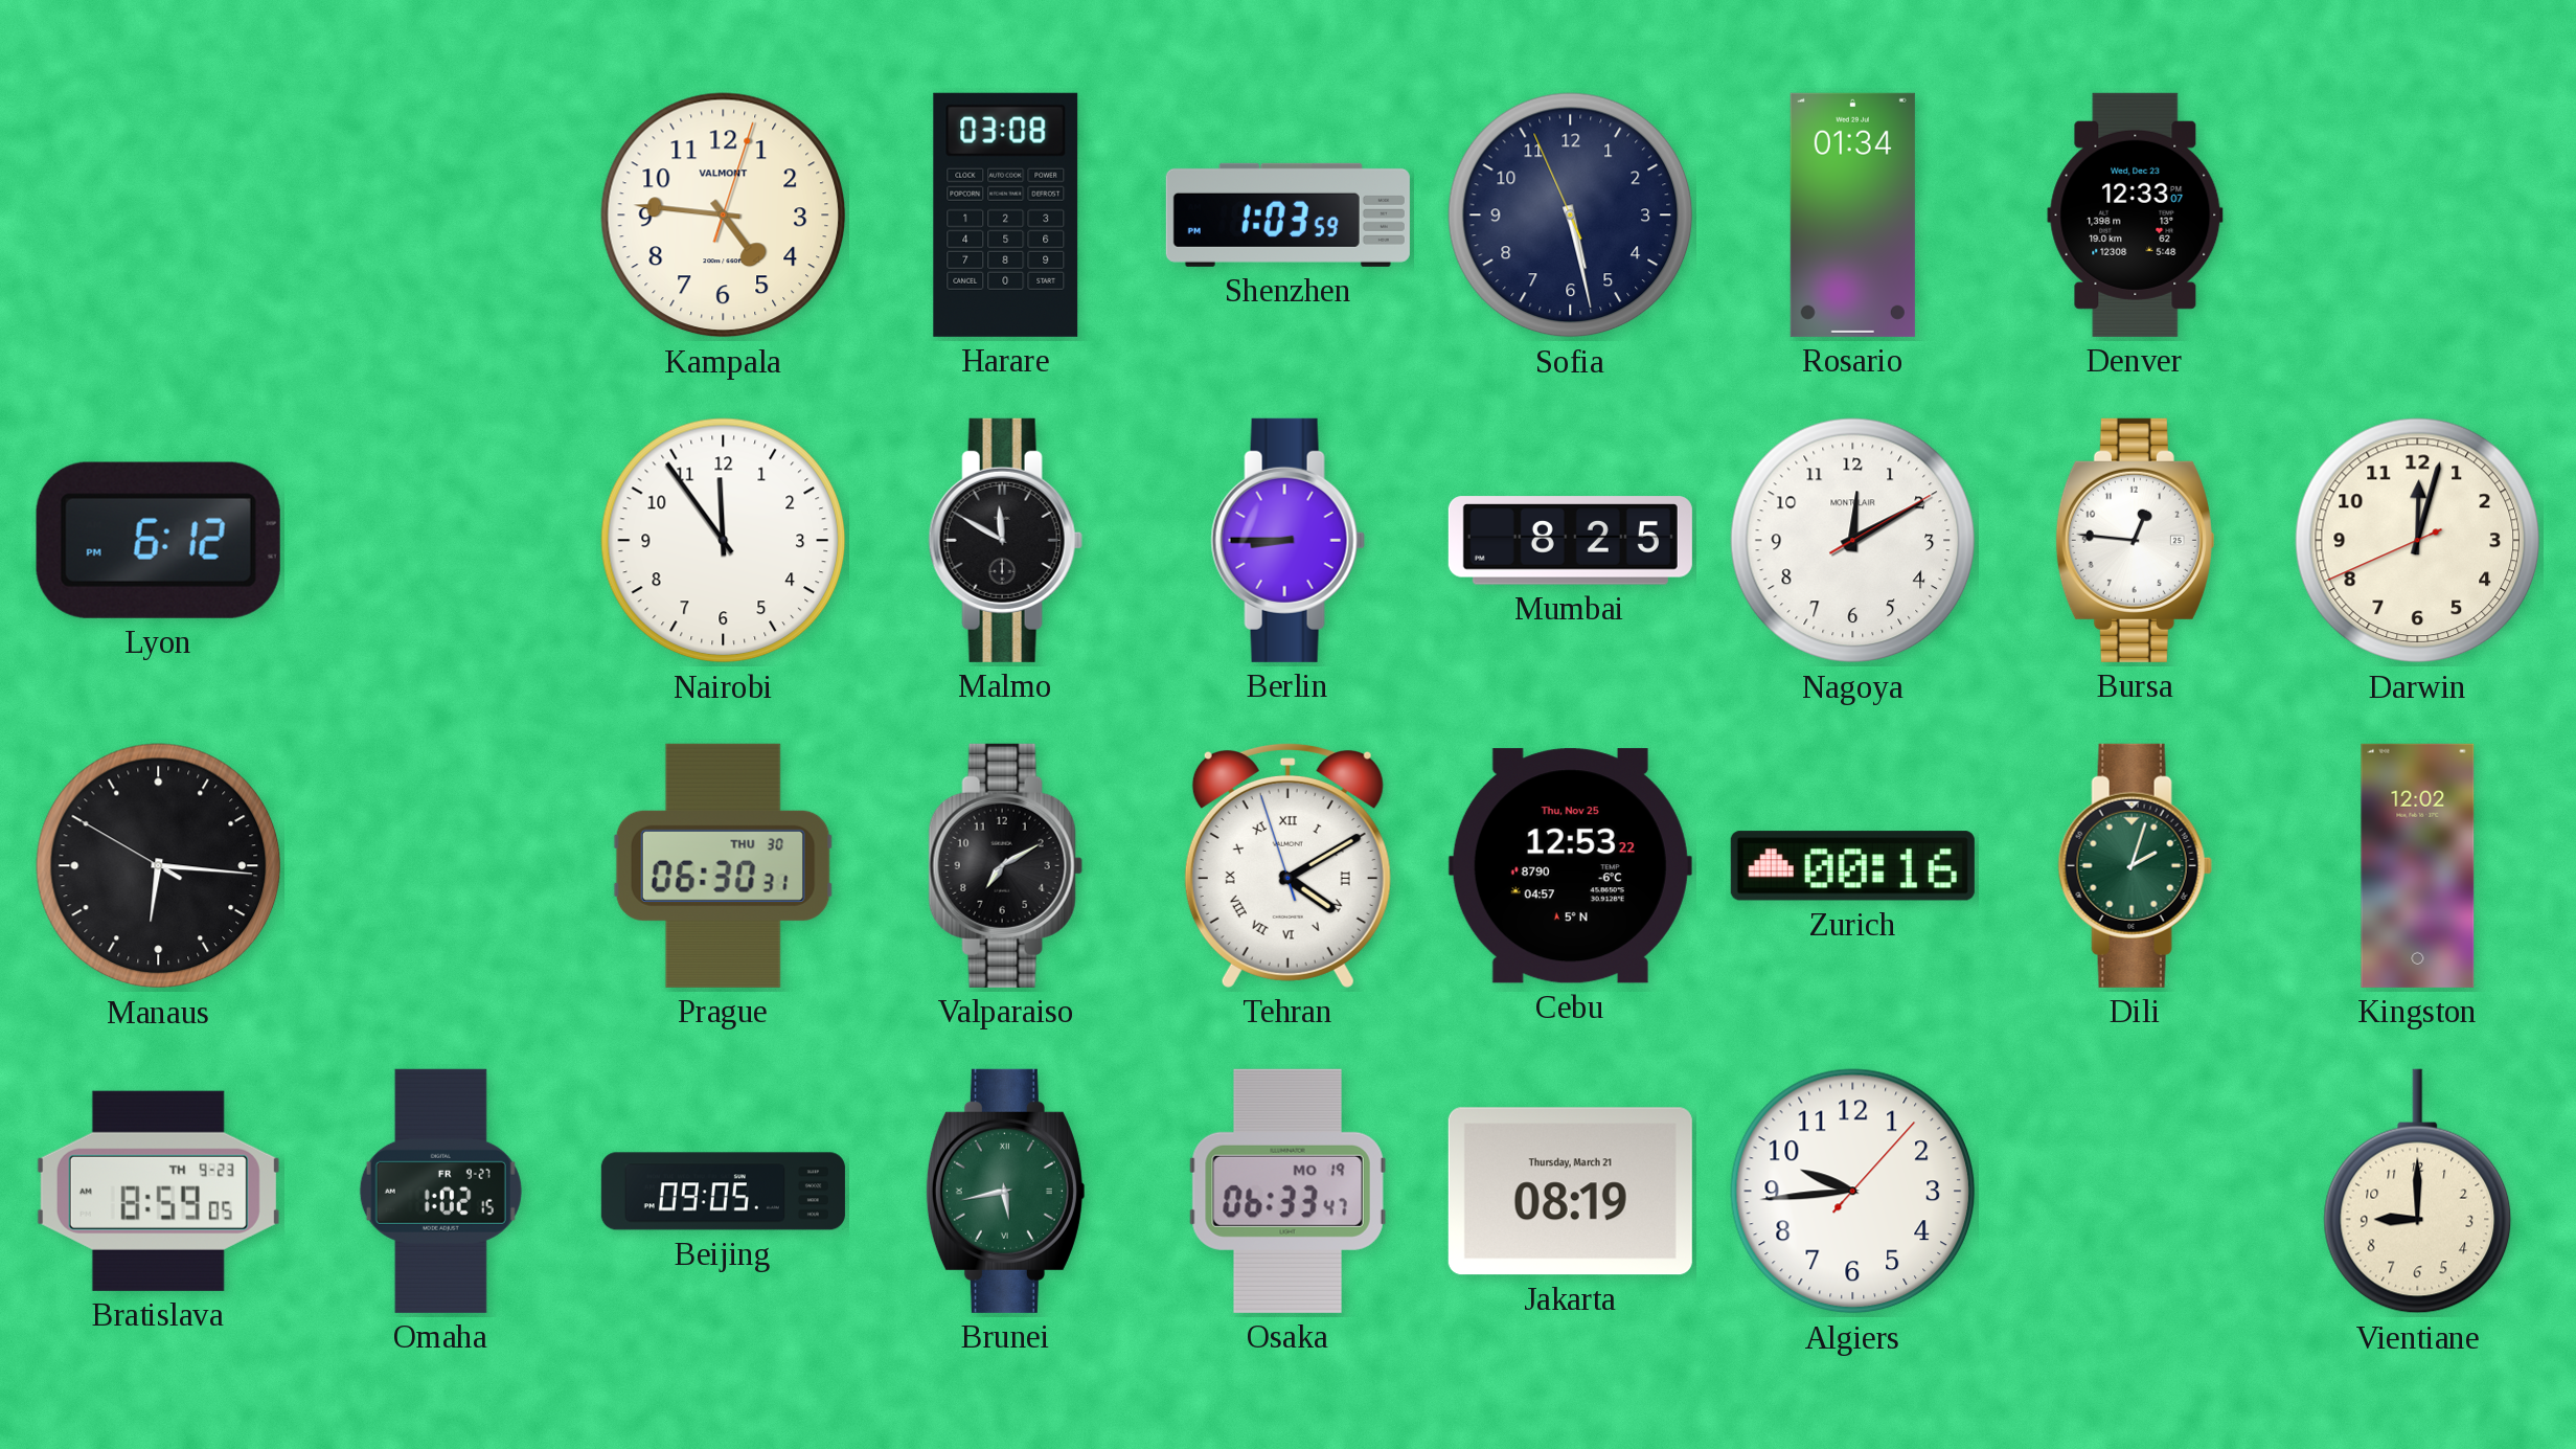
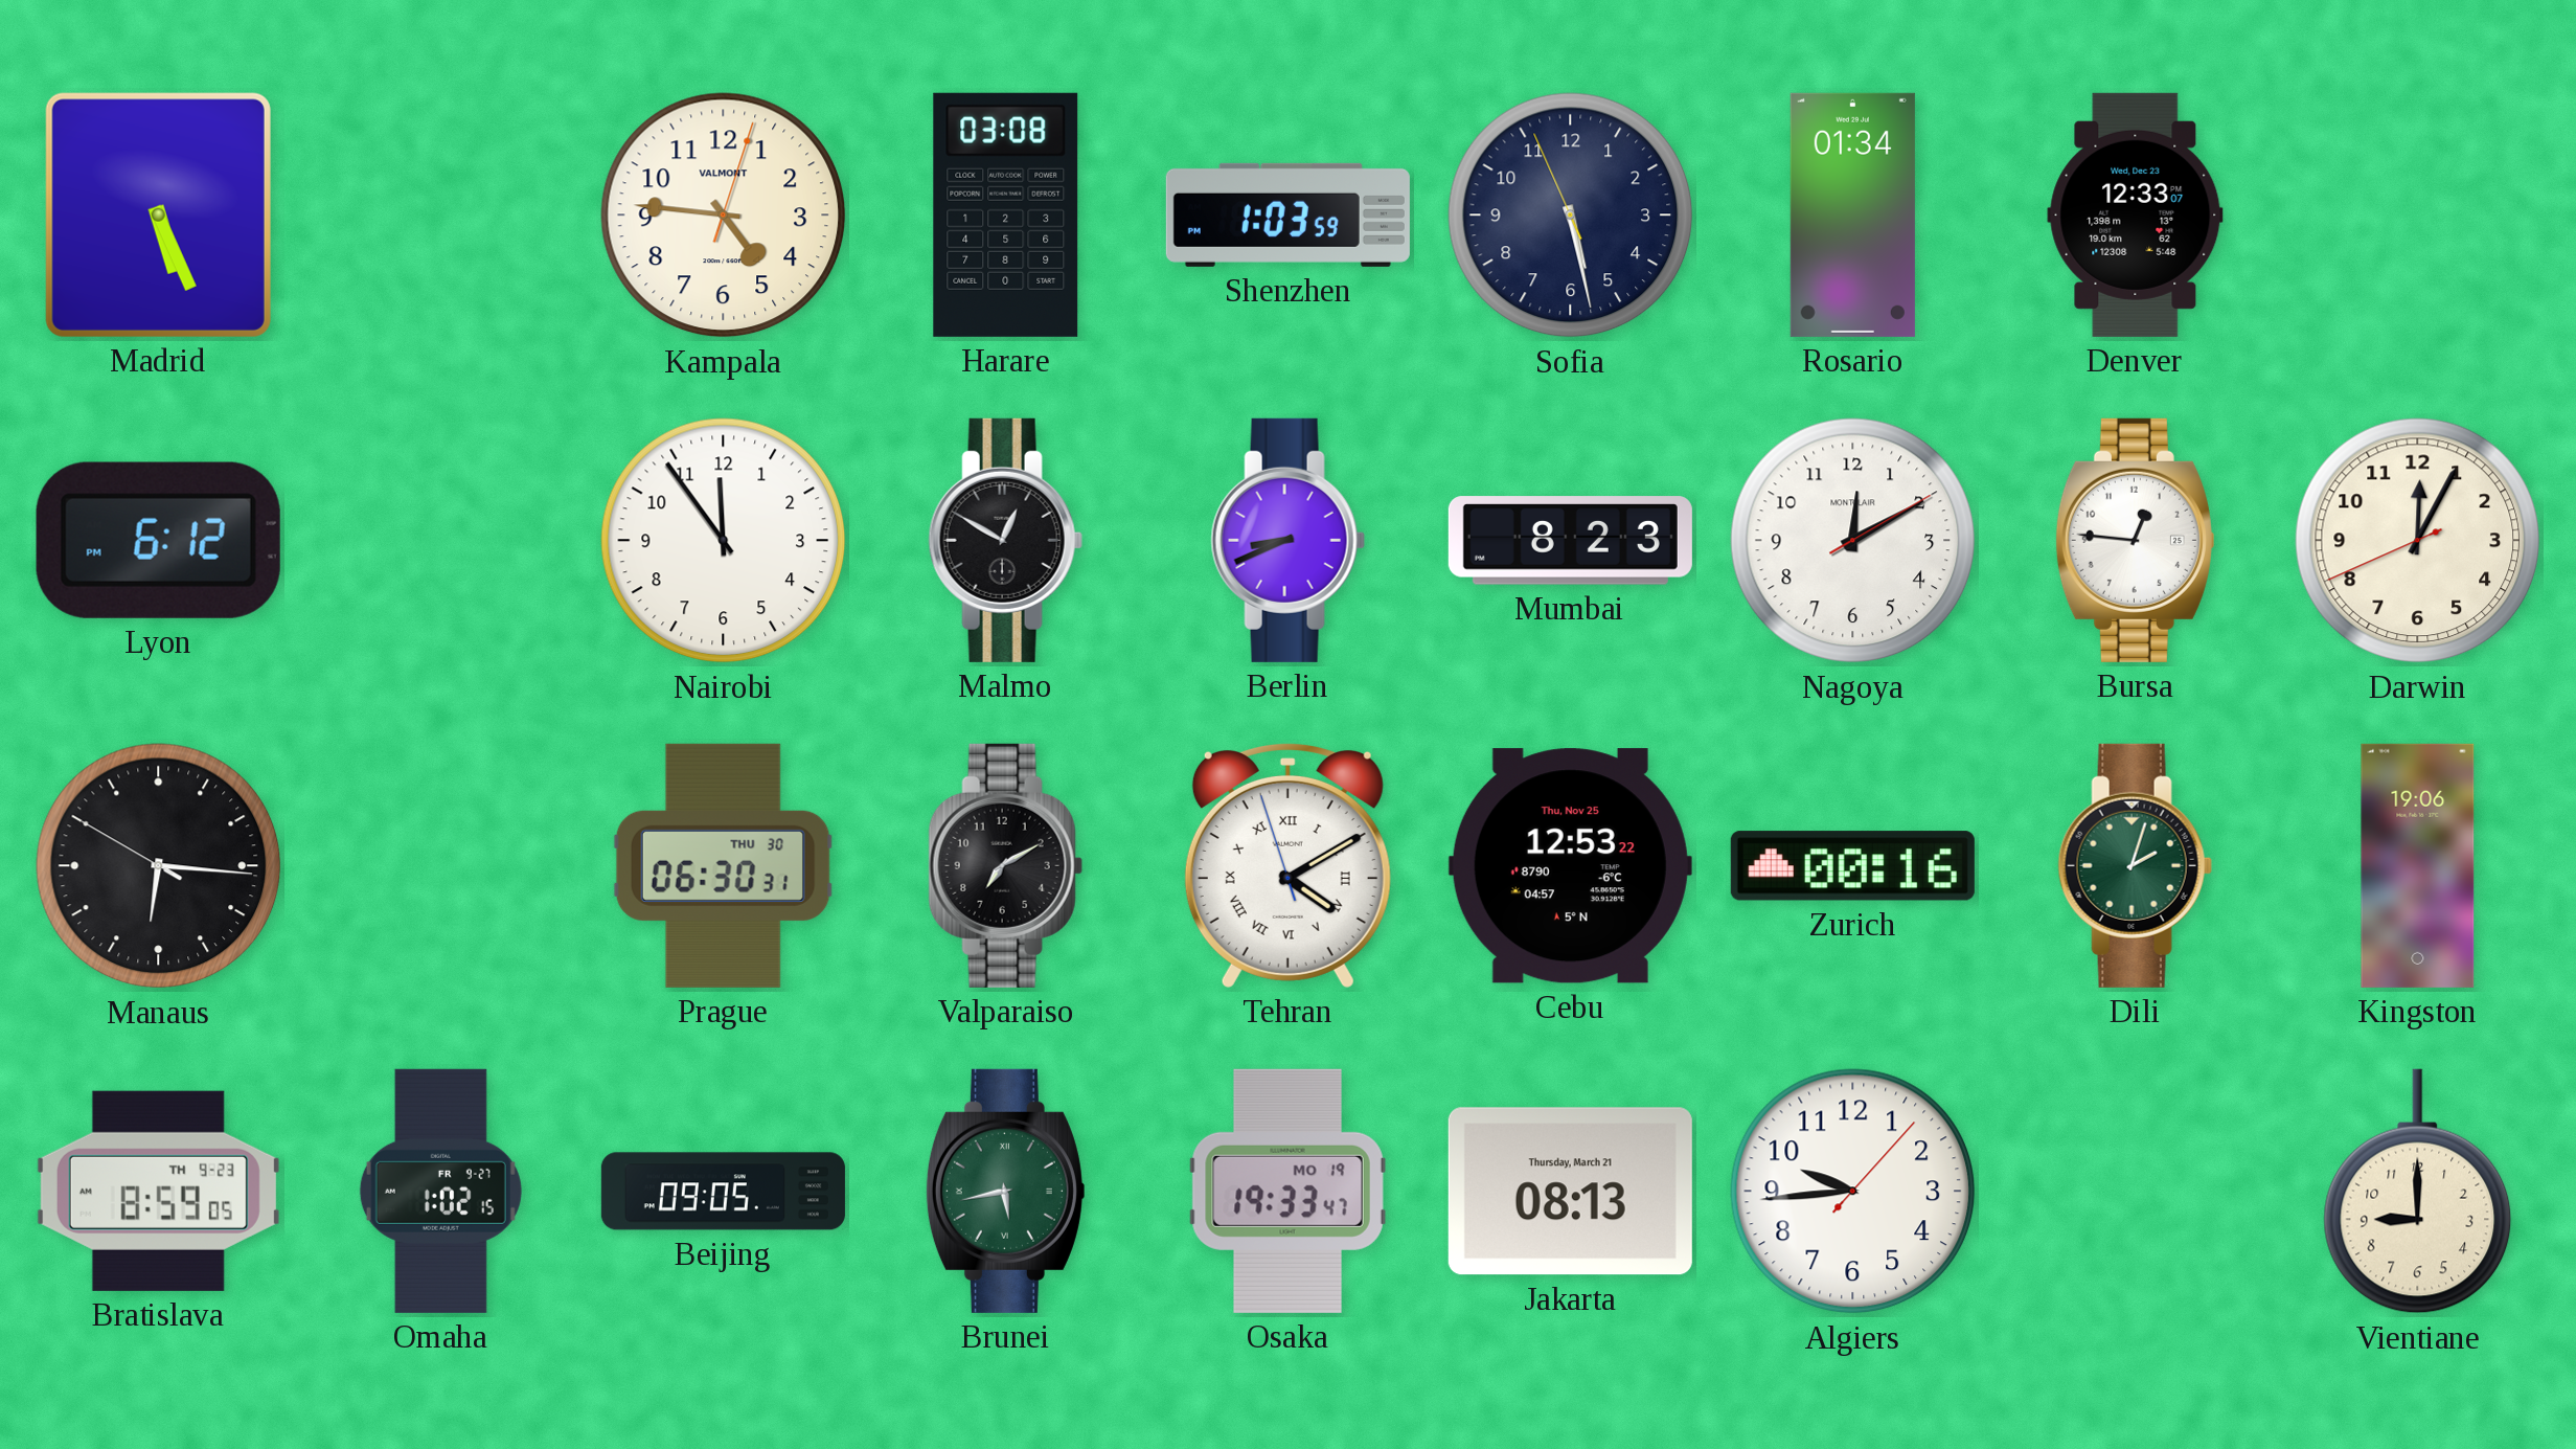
Madrid: none -> 5:26 (158, 214)
Malmo: 11:50 -> 12:50 (1005, 540)
Berlin: 8:45 -> 8:41 (1287, 540)
Mumbai: 8:25 -> 8:23 (1570, 541)
Darwin: 12:02 -> 12:04 (2418, 541)
Kingston: 12:02 -> 19:06 (2418, 865)
Osaka: 06:33 -> 19:33 (1287, 1191)
Jakarta: 08:19 -> 08:13 (1570, 1192)
